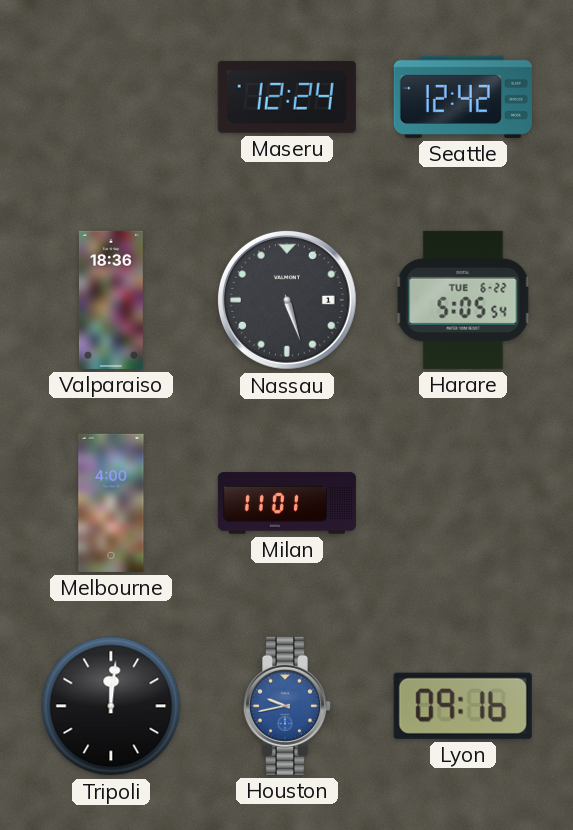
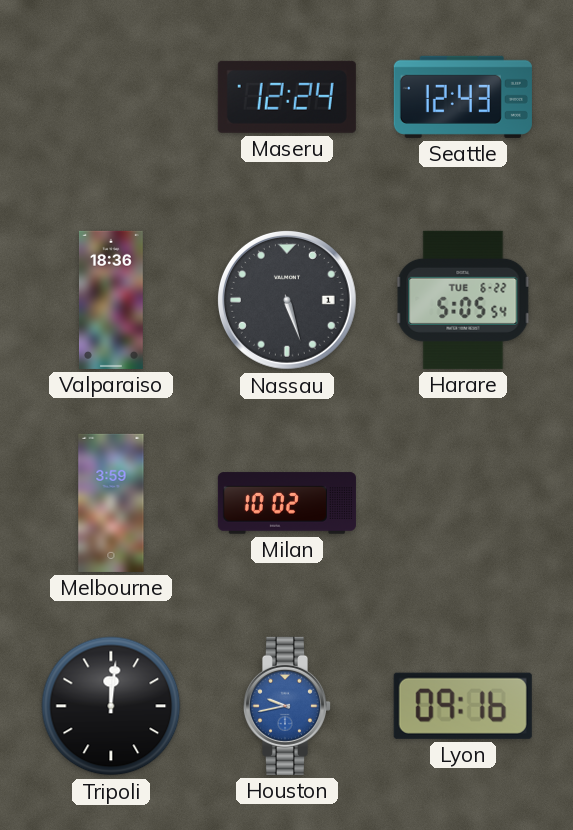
Seattle: 12:42 -> 12:43 (463, 97)
Melbourne: 4:00 -> 3:59 (111, 503)
Milan: 11:01 -> 10:02 (287, 503)
